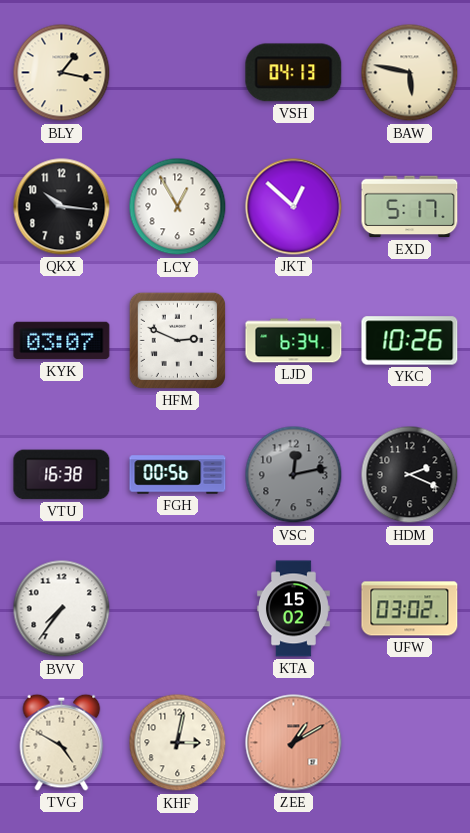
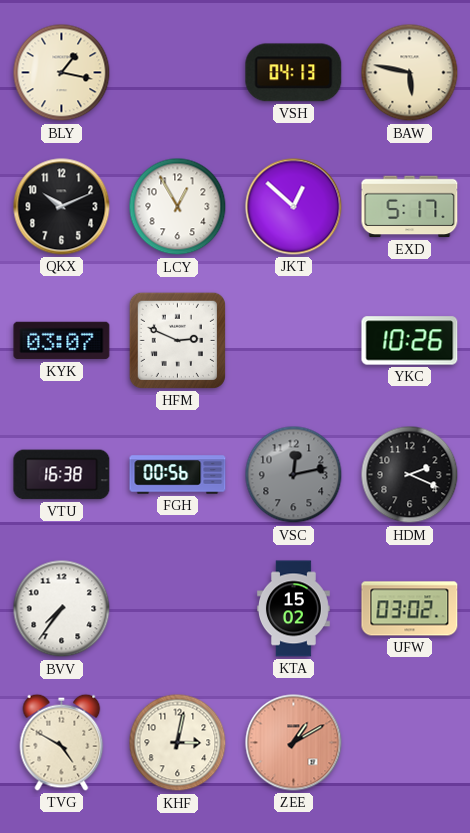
QKX: 10:16 -> 10:11 (62, 207)
LJD: 6:34 -> none (294, 341)
